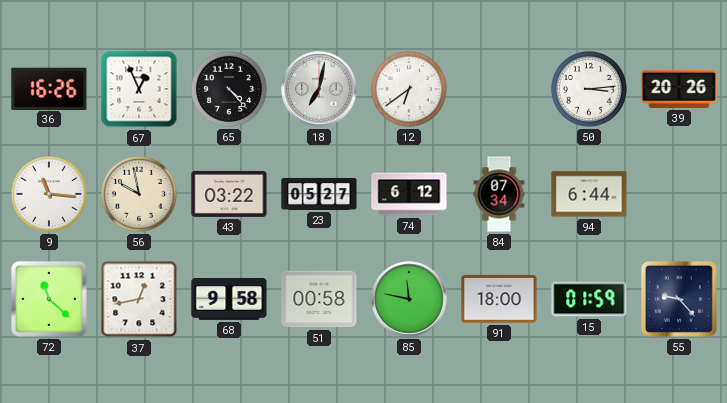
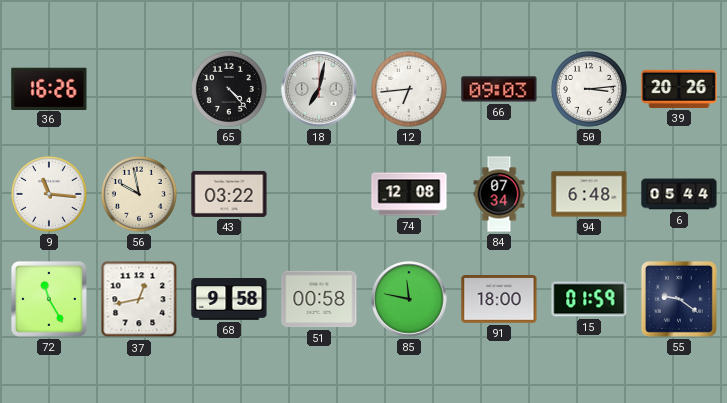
67: 12:56 -> none (139, 89)
12: 6:39 -> 6:44 (409, 89)
66: none -> 09:03 (499, 89)
23: 05:27 -> none (319, 194)
74: 6:12 -> 12:08 (409, 194)
94: 6:44 -> 6:48 (589, 194)
6: none -> 05:44 (679, 194)
72: 11:22 -> 11:25 (49, 299)
55: 9:23 -> 9:21 (679, 299)
